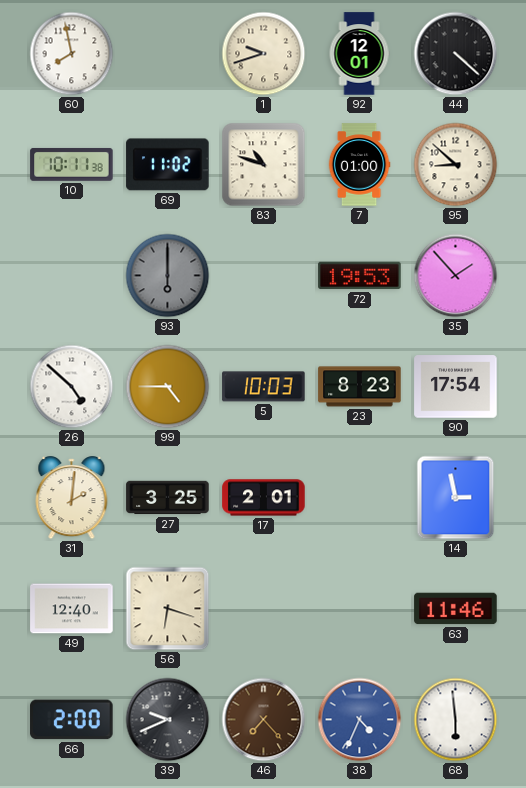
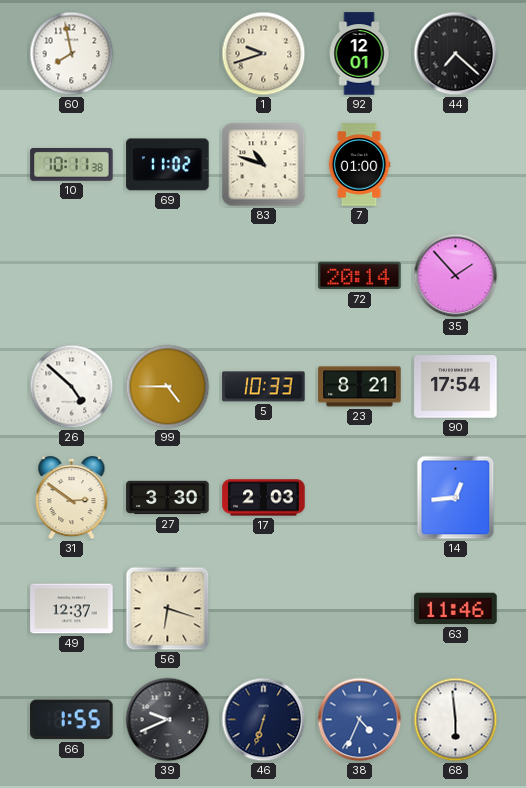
44: 4:22 -> 7:22 (456, 54)
95: 8:52 -> none (456, 165)
93: 6:00 -> none (168, 276)
72: 19:53 -> 20:14 (360, 276)
5: 10:03 -> 10:33 (264, 387)
23: 8:23 -> 8:21 (360, 387)
31: 2:01 -> 2:51 (72, 498)
27: 3:25 -> 3:30 (168, 498)
17: 2:01 -> 2:03 (264, 498)
14: 2:58 -> 12:44 (456, 498)
49: 12:40 -> 12:37 (72, 609)
66: 2:00 -> 1:55 (72, 720)
46: 7:23 -> 6:33 (264, 720)
46 dial: brown -> navy (264, 720)
